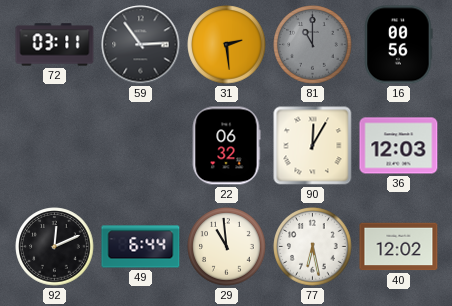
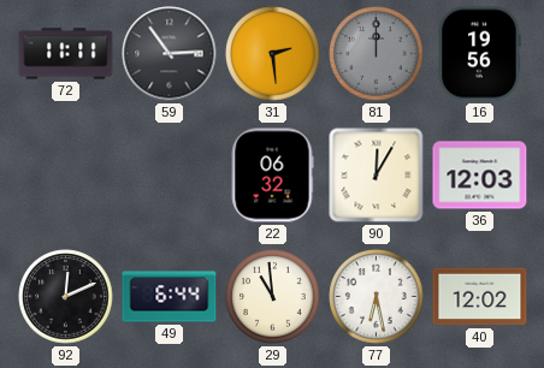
72: 03:11 -> 11:11 (66, 54)
81: 11:00 -> 12:00 (377, 54)
16: 00:56 -> 19:56 (480, 54)
